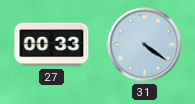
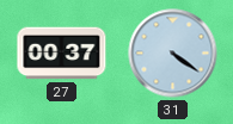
27: 00:33 -> 00:37 (62, 54)
